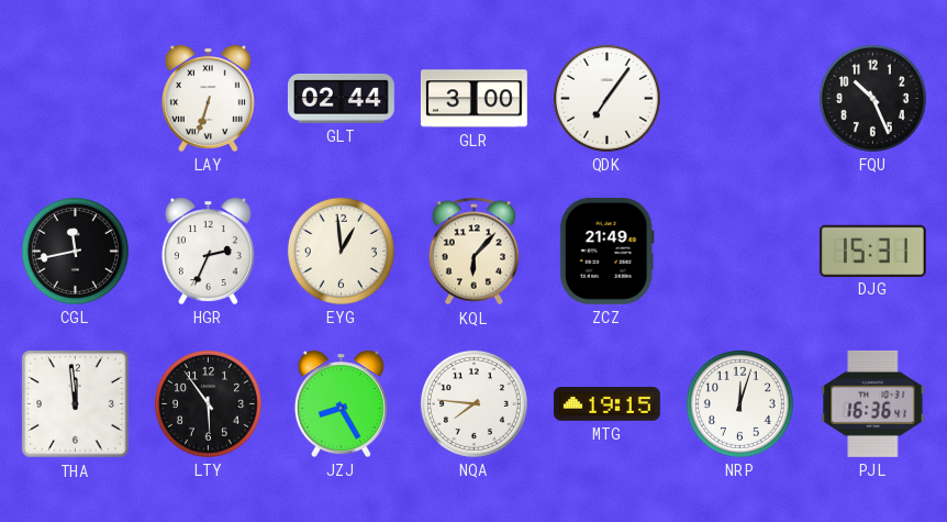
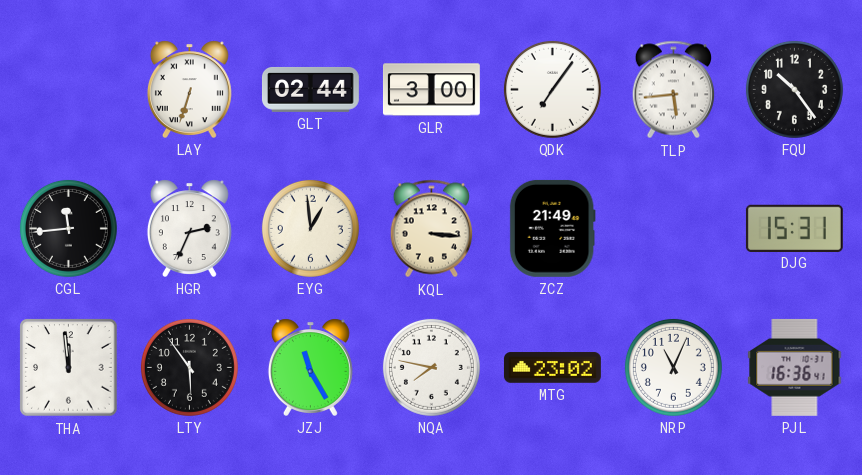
TLP: none -> 5:44 (673, 90)
FQU: 10:26 -> 10:24 (794, 89)
CGL: 11:43 -> 11:44 (68, 228)
KQL: 6:07 -> 3:16 (431, 229)
JZJ: 8:25 -> 11:25 (310, 367)
NQA: 7:46 -> 7:47 (431, 367)
MTG: 19:15 -> 23:02 (552, 368)
NRP: 12:03 -> 11:04 (673, 367)
